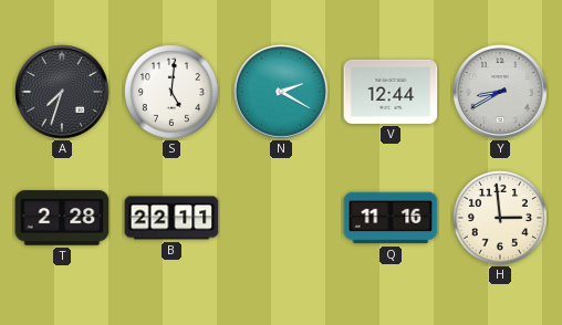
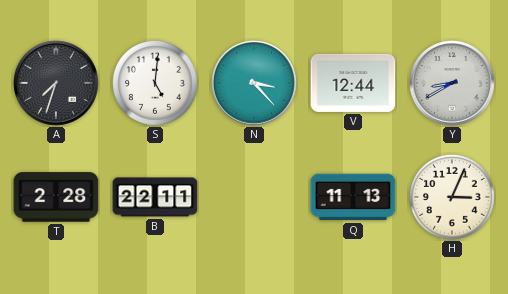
N: 2:20 -> 3:23 (254, 83)
Q: 11:16 -> 11:13 (353, 197)
H: 2:59 -> 3:04 (452, 197)
